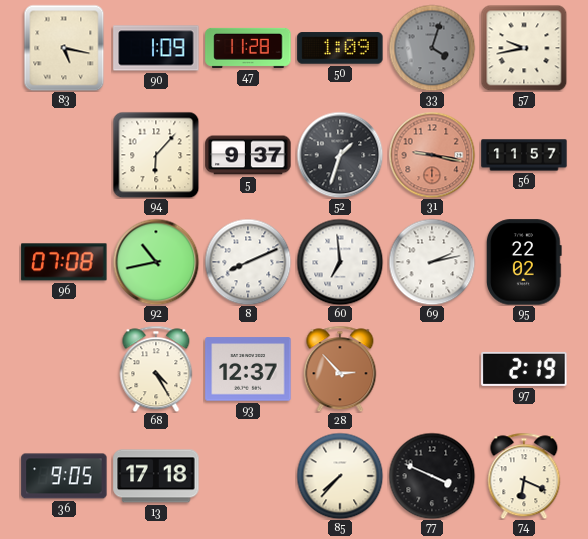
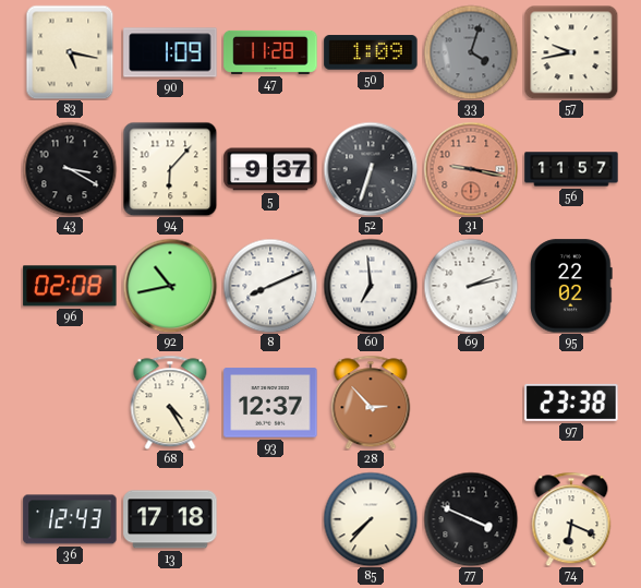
43: none -> 3:20 (70, 169)
52: 1:33 -> 6:33 (371, 169)
96: 07:08 -> 02:08 (70, 286)
97: 2:19 -> 23:38 (571, 403)
36: 9:05 -> 12:43 (70, 519)
